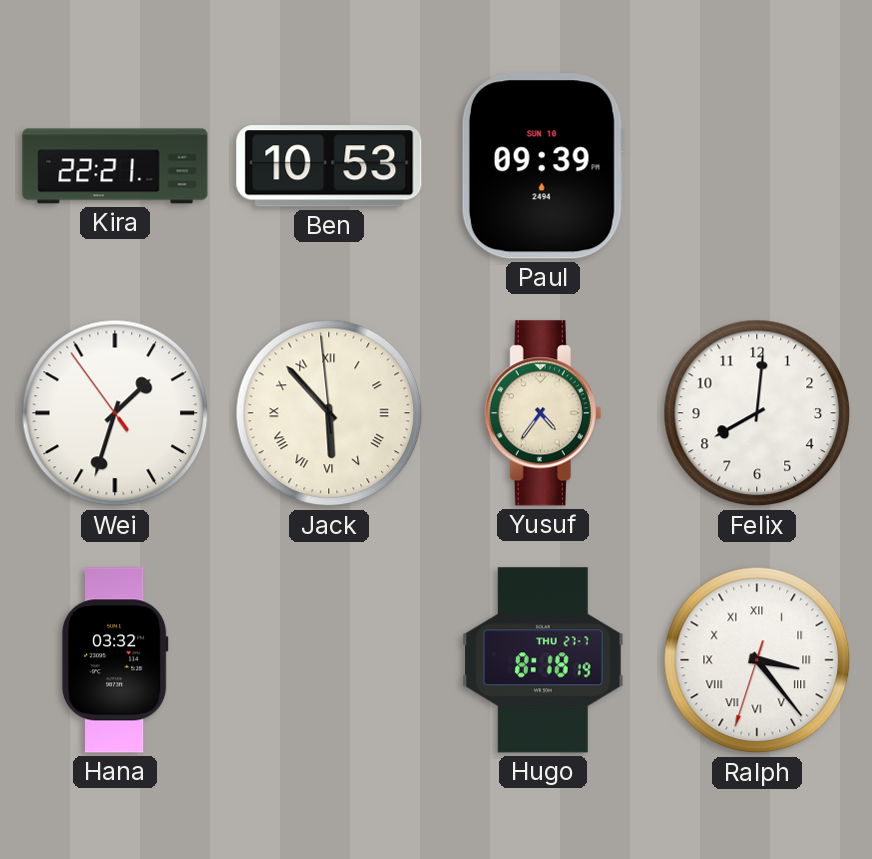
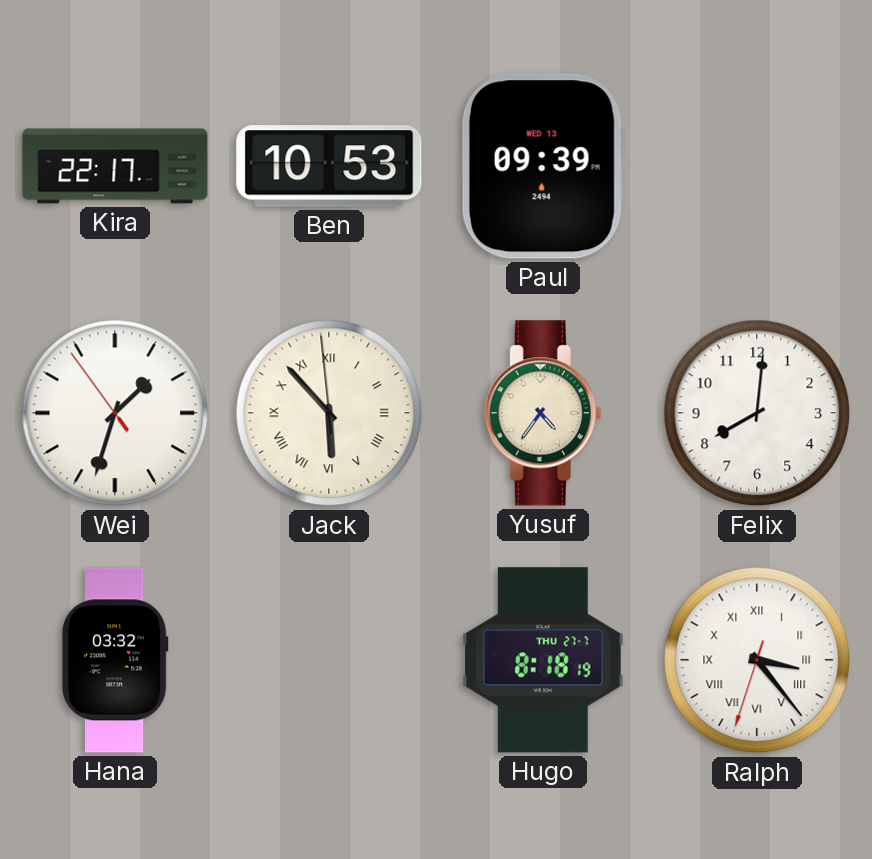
Kira: 22:21 -> 22:17 (115, 166)
Paul date: SUN 10 -> WED 13 (543, 166)
